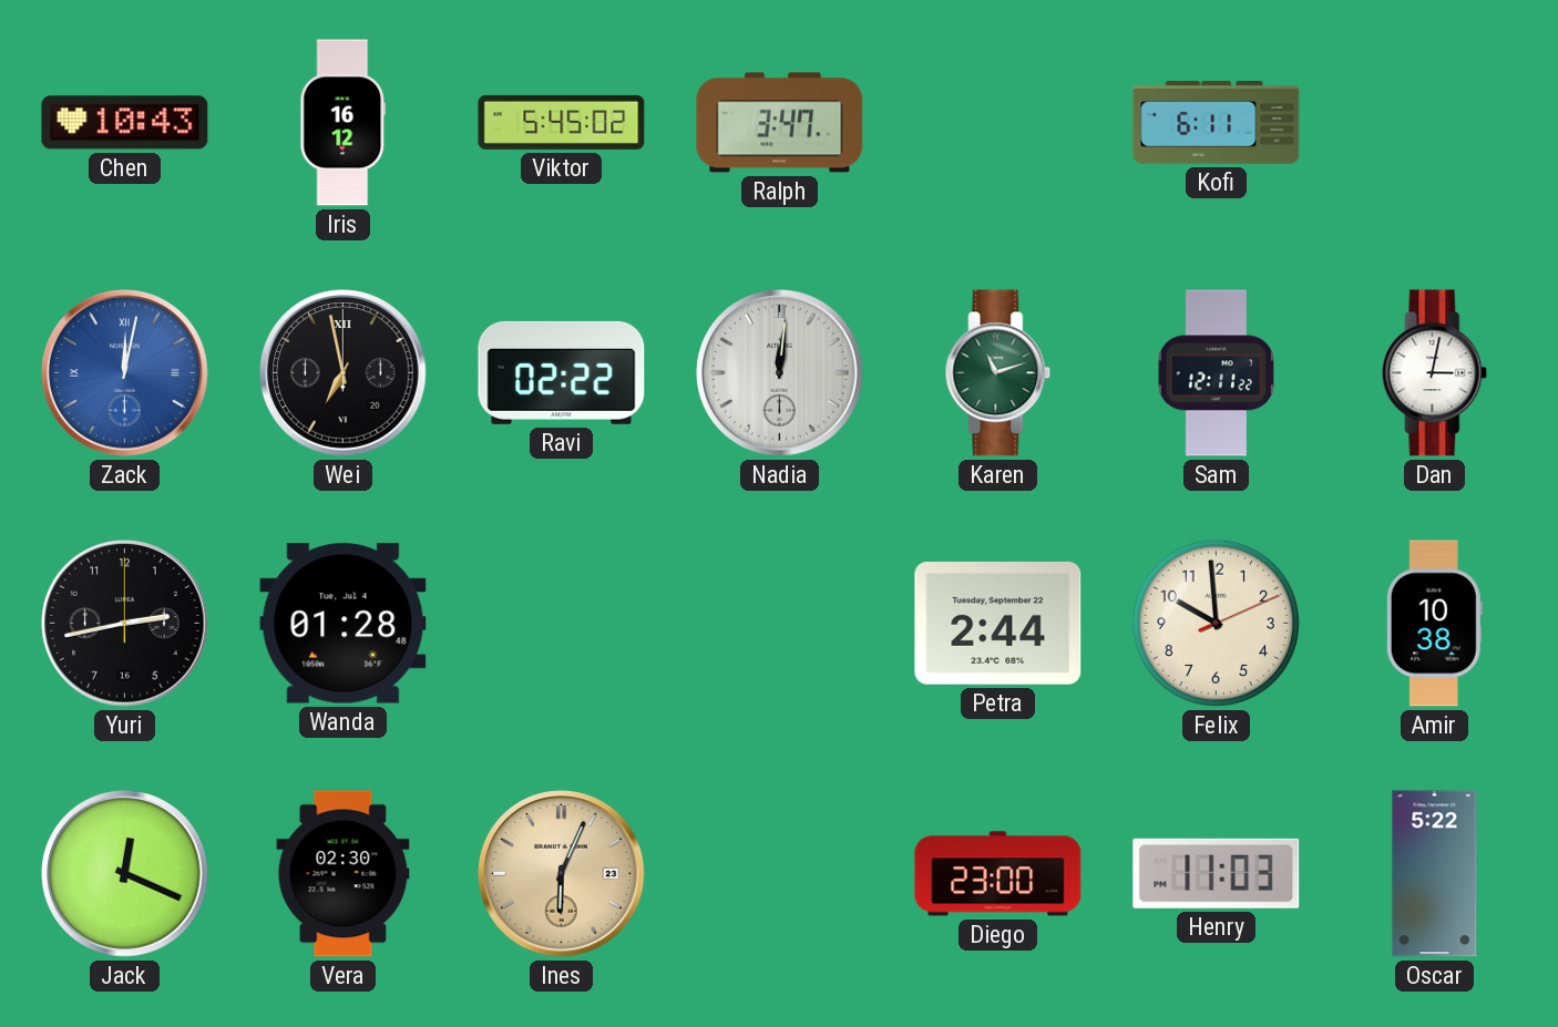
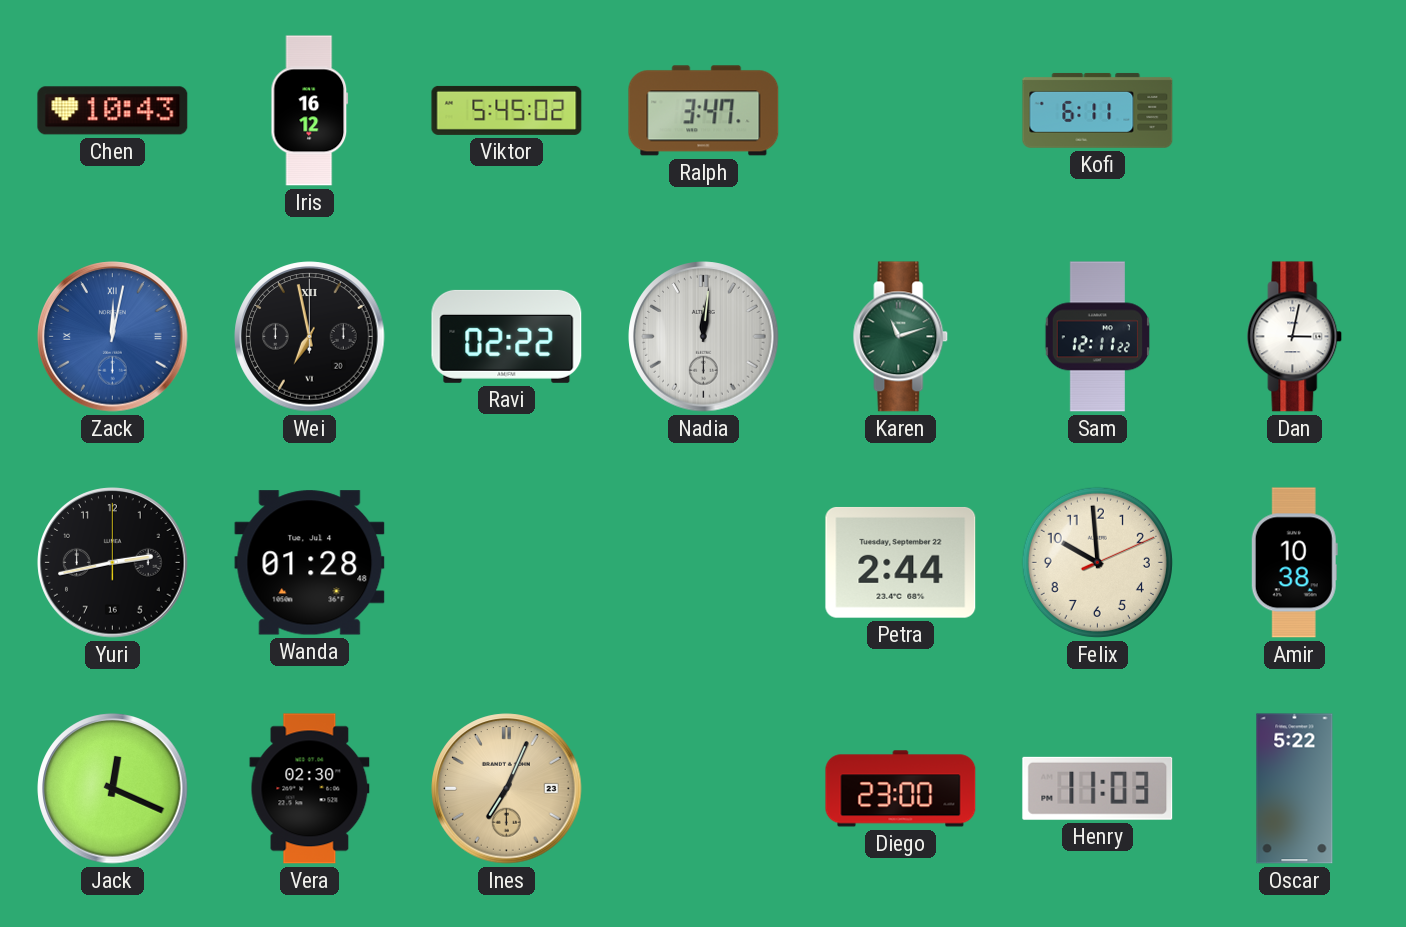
Ines: 6:04 -> 7:04 (507, 789)
